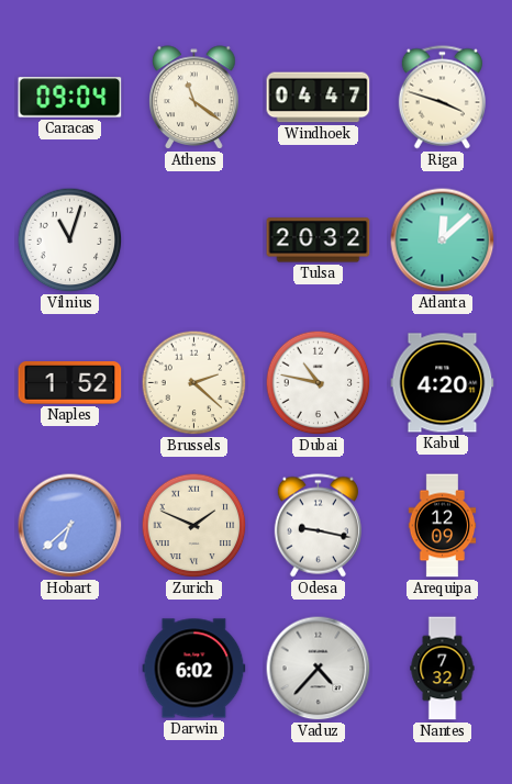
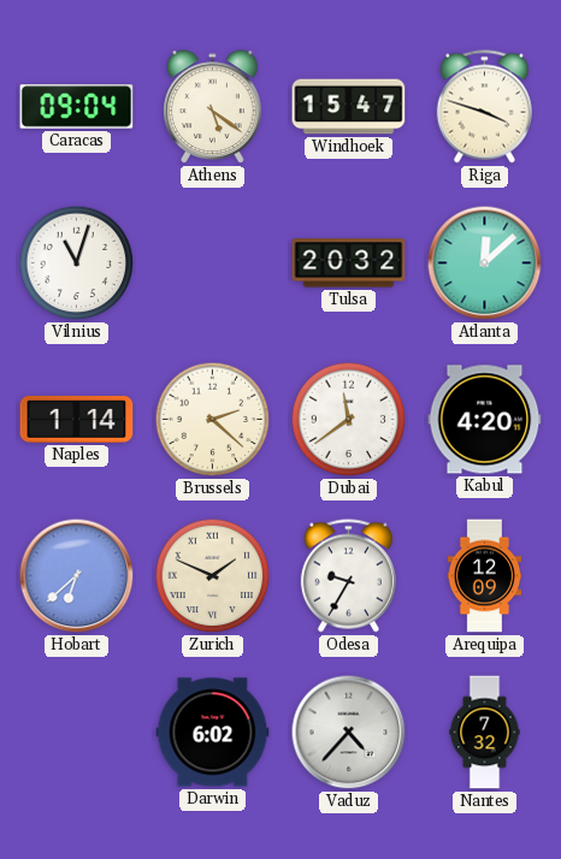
Athens: 11:21 -> 5:21 (213, 107)
Windhoek: 04:47 -> 15:47 (349, 107)
Naples: 1:52 -> 1:14 (77, 420)
Dubai: 10:47 -> 11:39 (349, 420)
Odesa: 9:17 -> 9:35 (348, 576)
